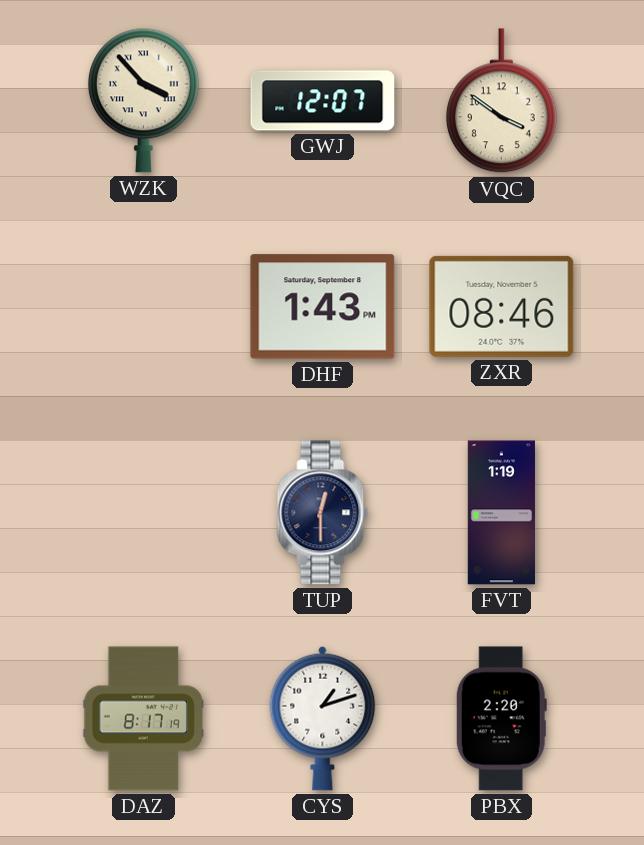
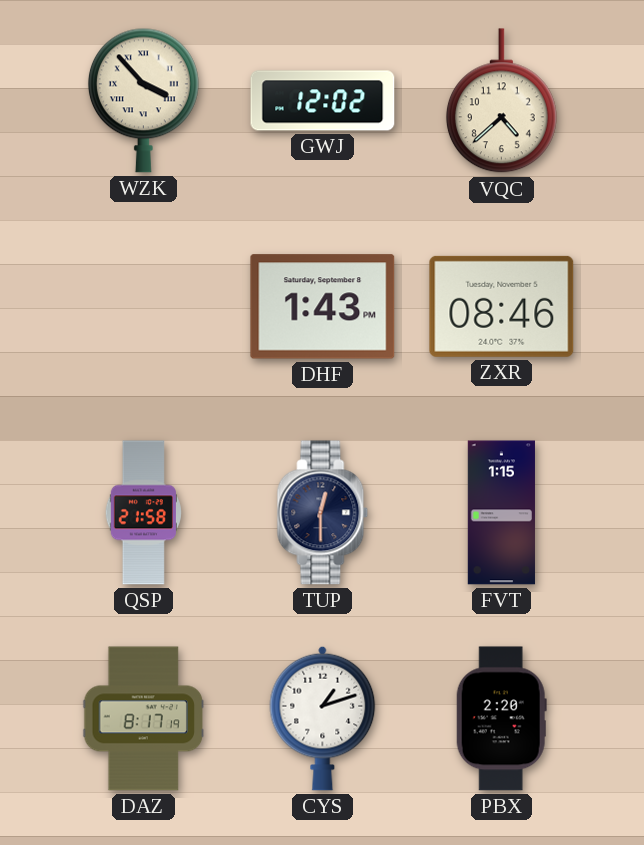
GWJ: 12:07 -> 12:02 (323, 101)
VQC: 3:51 -> 4:38 (501, 101)
QSP: none -> 21:58 (143, 513)
FVT: 1:19 -> 1:15 (501, 513)
